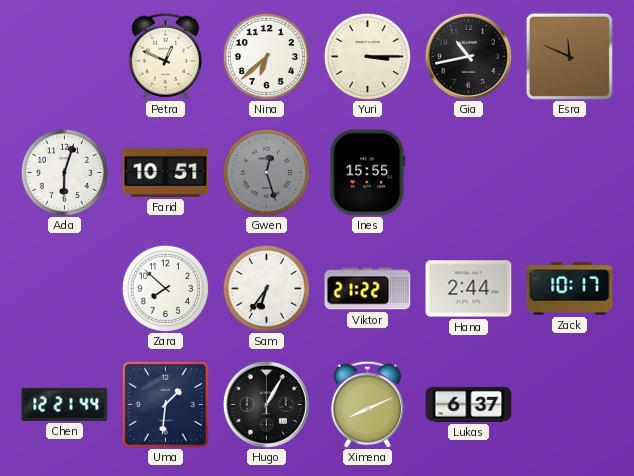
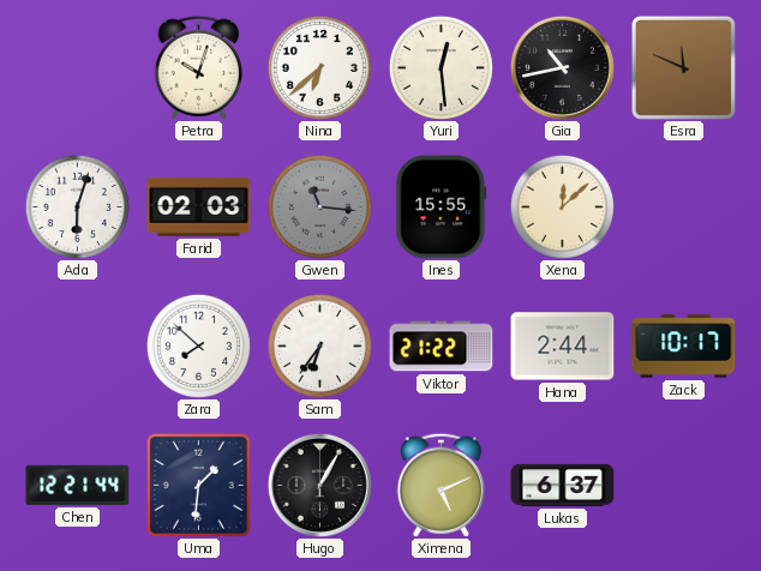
Petra: 12:49 -> 10:03 (198, 67)
Yuri: 3:15 -> 12:29 (441, 67)
Farid: 10:51 -> 02:03 (199, 206)
Gwen: 12:27 -> 11:16 (319, 206)
Xena: none -> 12:08 (562, 206)
Ximena: 8:11 -> 5:11 (441, 485)
